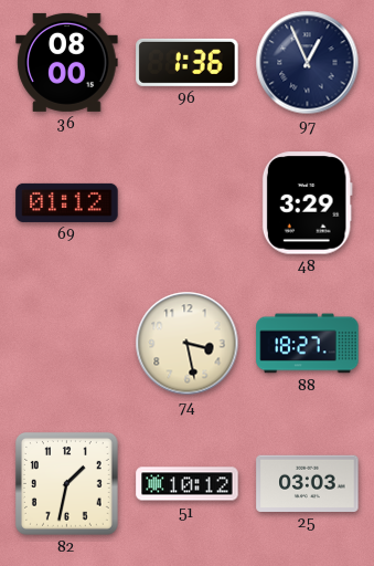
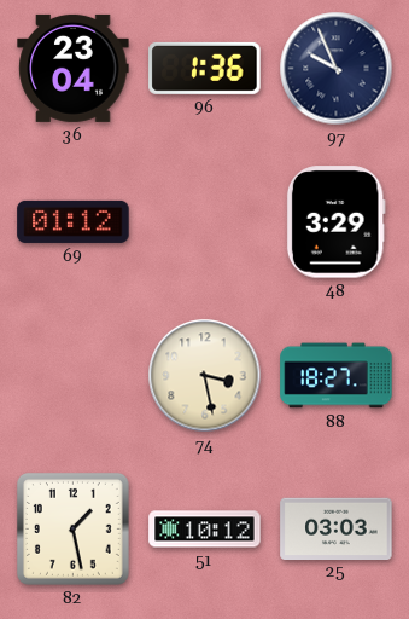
36: 08:00 -> 23:04 (74, 68)
97: 12:56 -> 9:56 (337, 69)
82: 1:32 -> 1:28 (72, 528)
